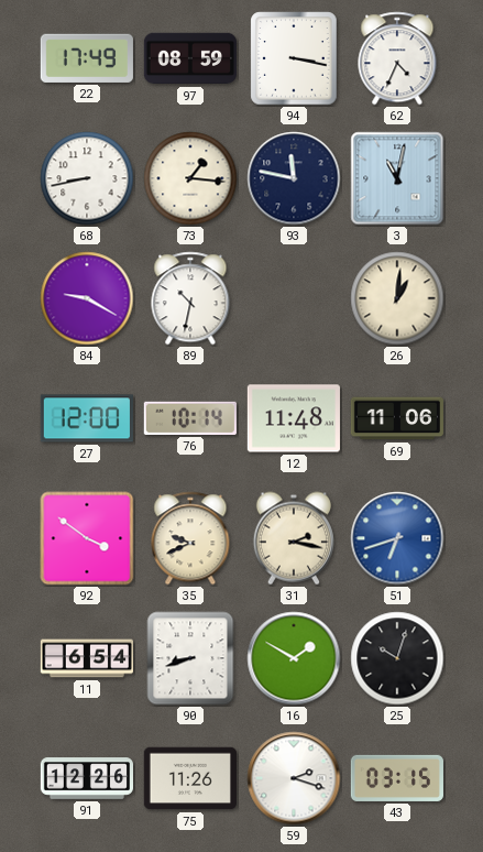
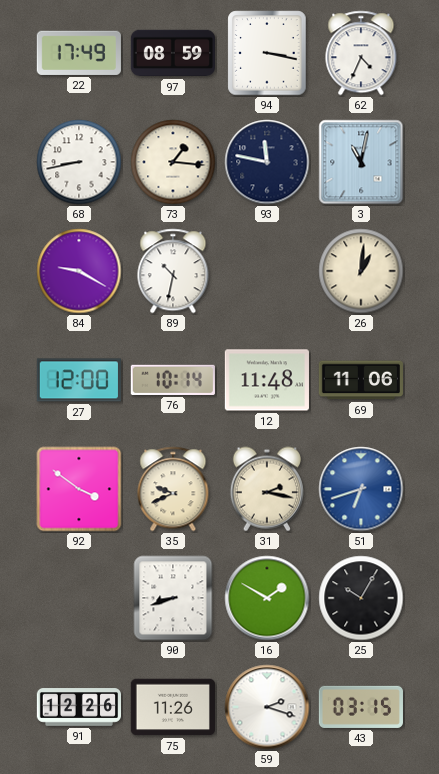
11: 6:54 -> none (86, 658)
25: 10:03 -> 10:05 (361, 598)
